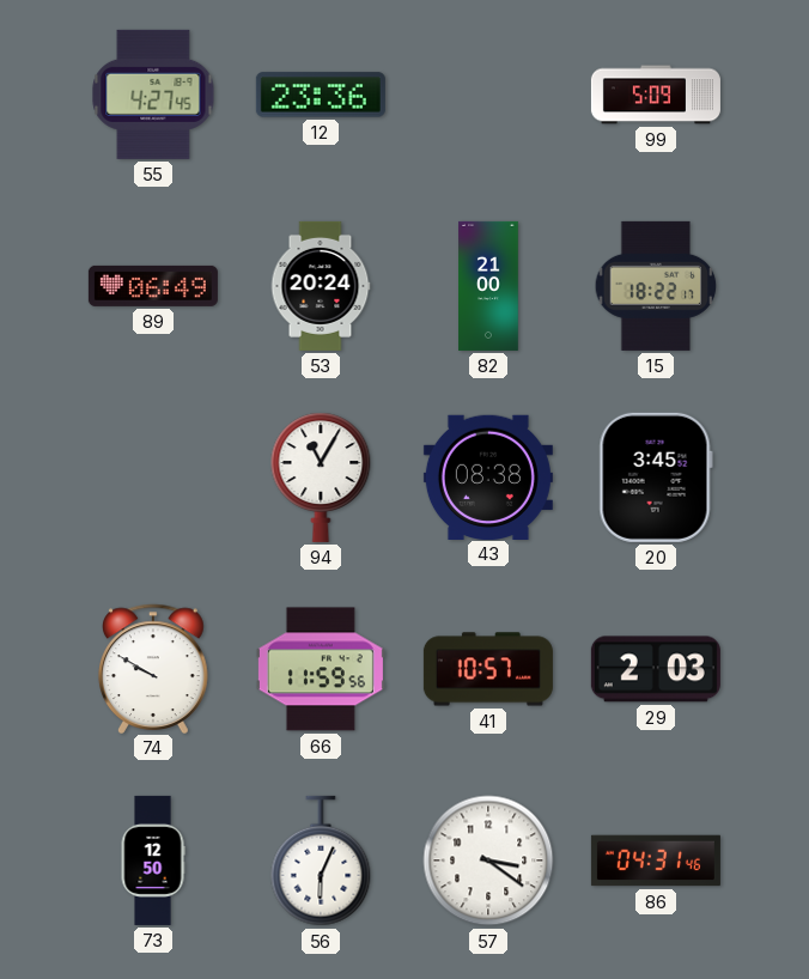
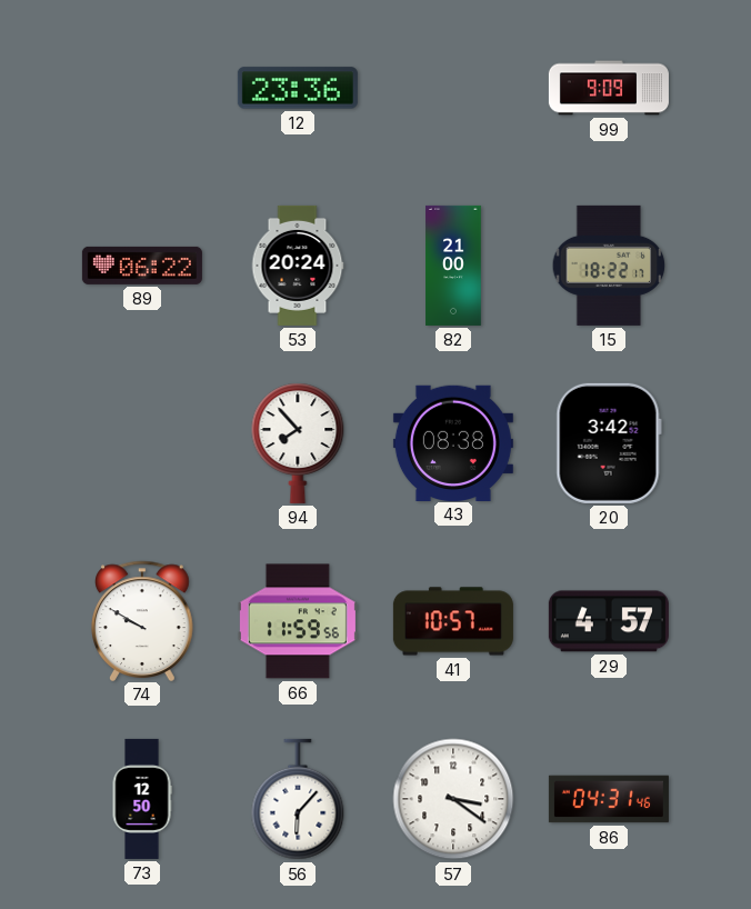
55: 4:27 -> none (153, 95)
99: 5:09 -> 9:09 (609, 88)
89: 06:49 -> 06:22 (142, 266)
94: 11:05 -> 7:53 (298, 443)
20: 3:45 -> 3:42 (609, 443)
29: 2:03 -> 4:57 (609, 621)
56: 6:04 -> 6:07 (298, 799)
